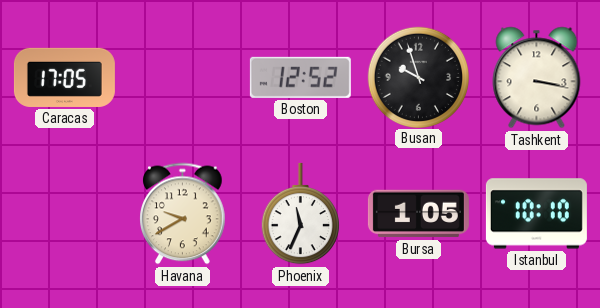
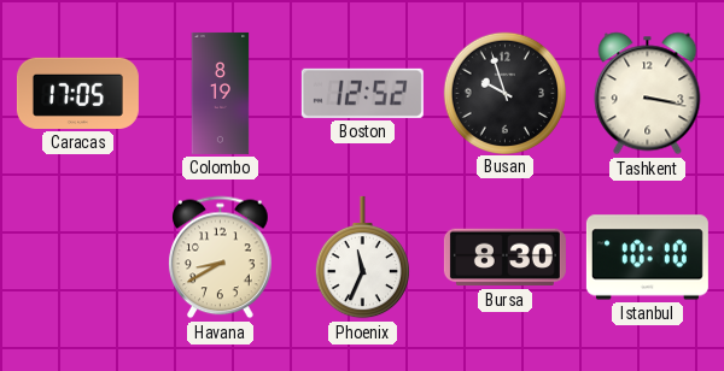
Colombo: none -> 8:19 (221, 93)
Havana: 9:40 -> 8:40 (221, 258)
Bursa: 1:05 -> 8:30 (504, 258)
